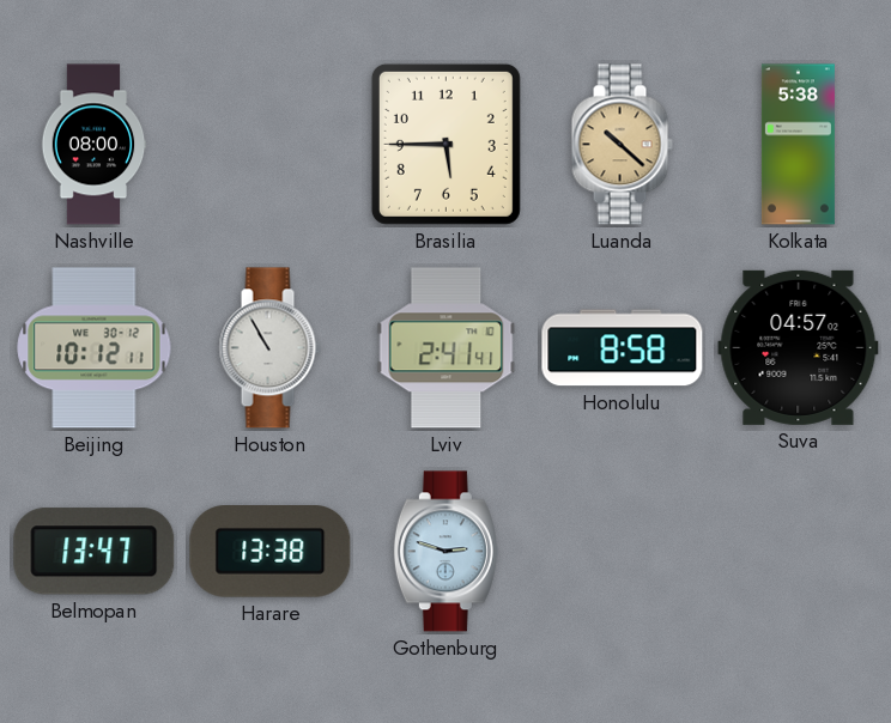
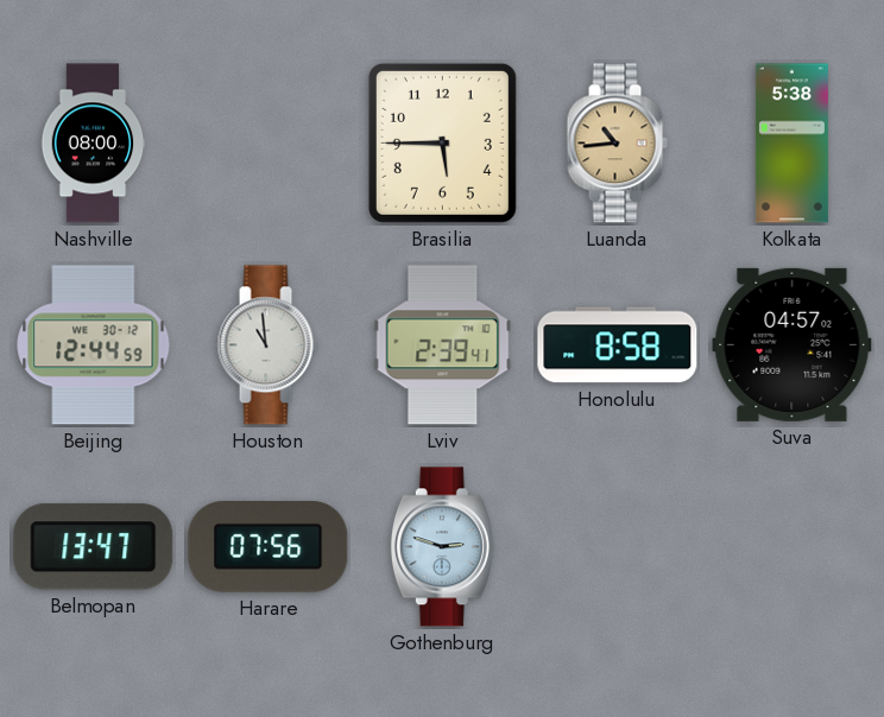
Luanda: 10:22 -> 10:44 (617, 144)
Beijing: 10:12 -> 12:44 (94, 345)
Houston: 10:55 -> 10:59 (267, 345)
Lviv: 2:41 -> 2:39 (443, 345)
Harare: 13:38 -> 07:56 (269, 547)
